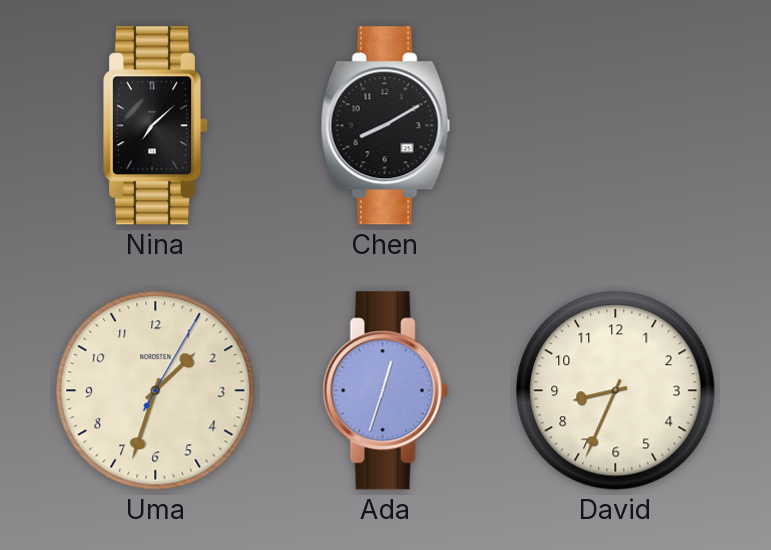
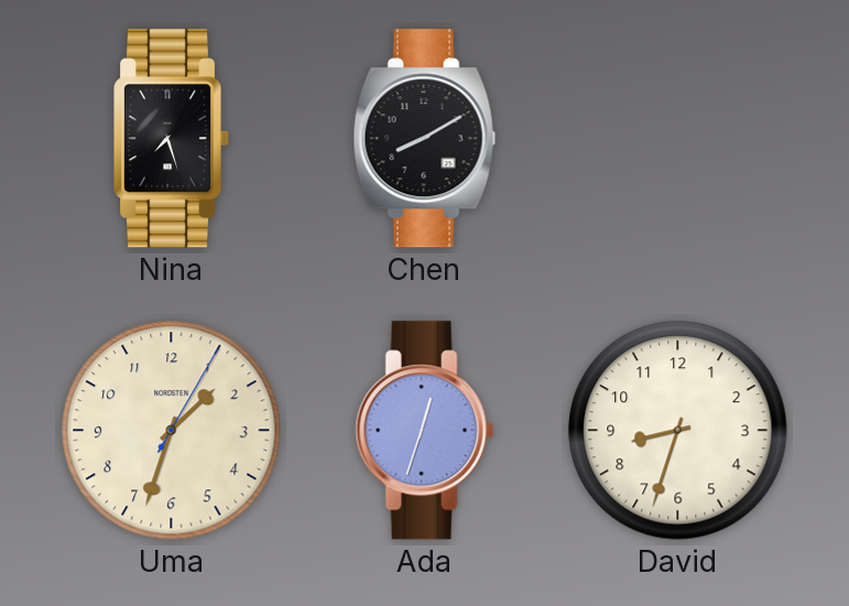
Nina: 7:08 -> 7:27 (173, 139)
David: 8:34 -> 8:33 (678, 431)
